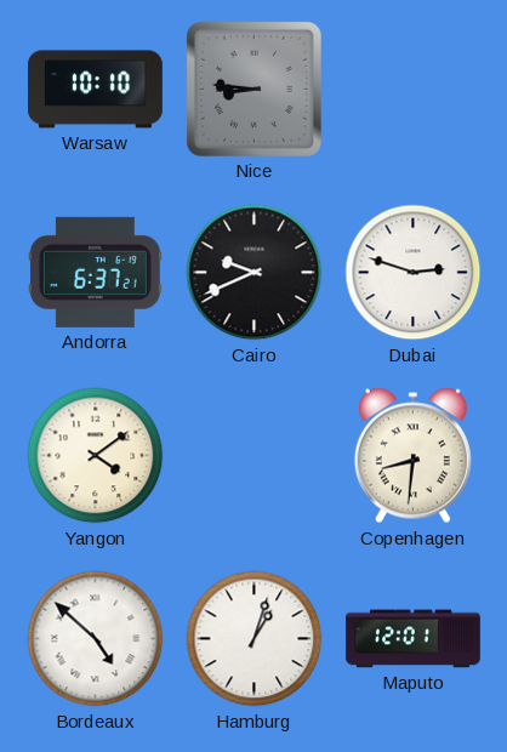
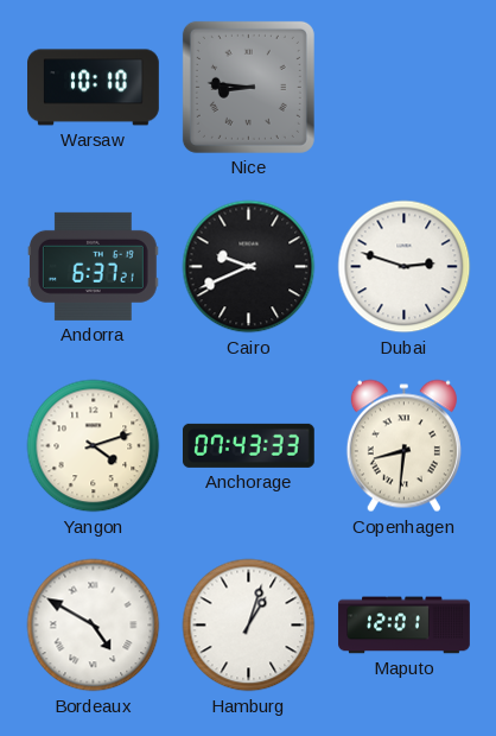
Yangon: 4:09 -> 4:12 (94, 446)
Anchorage: none -> 07:43 (248, 445)
Bordeaux: 4:52 -> 4:50 (94, 626)
